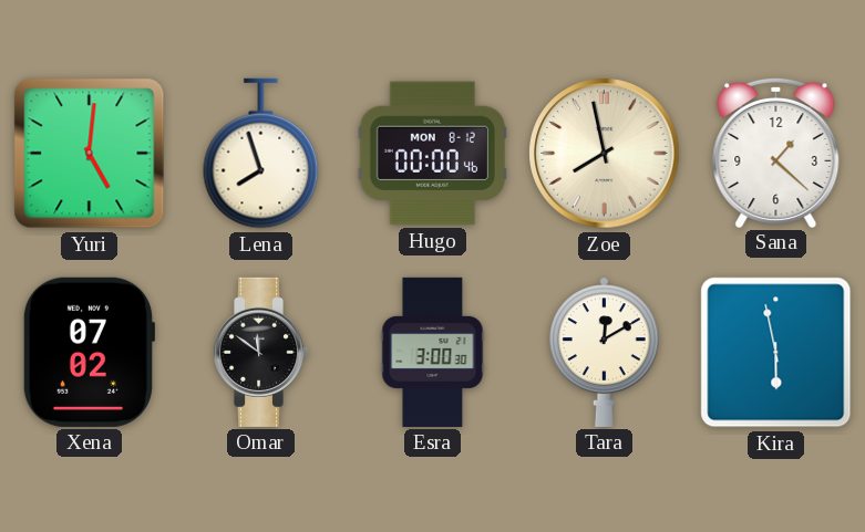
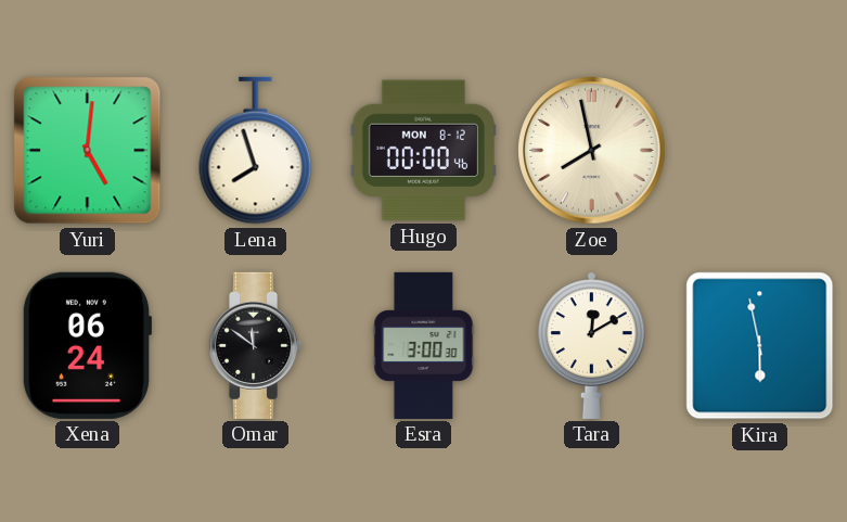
Sana: 1:22 -> none (776, 152)
Xena: 07:02 -> 06:24 (86, 345)
